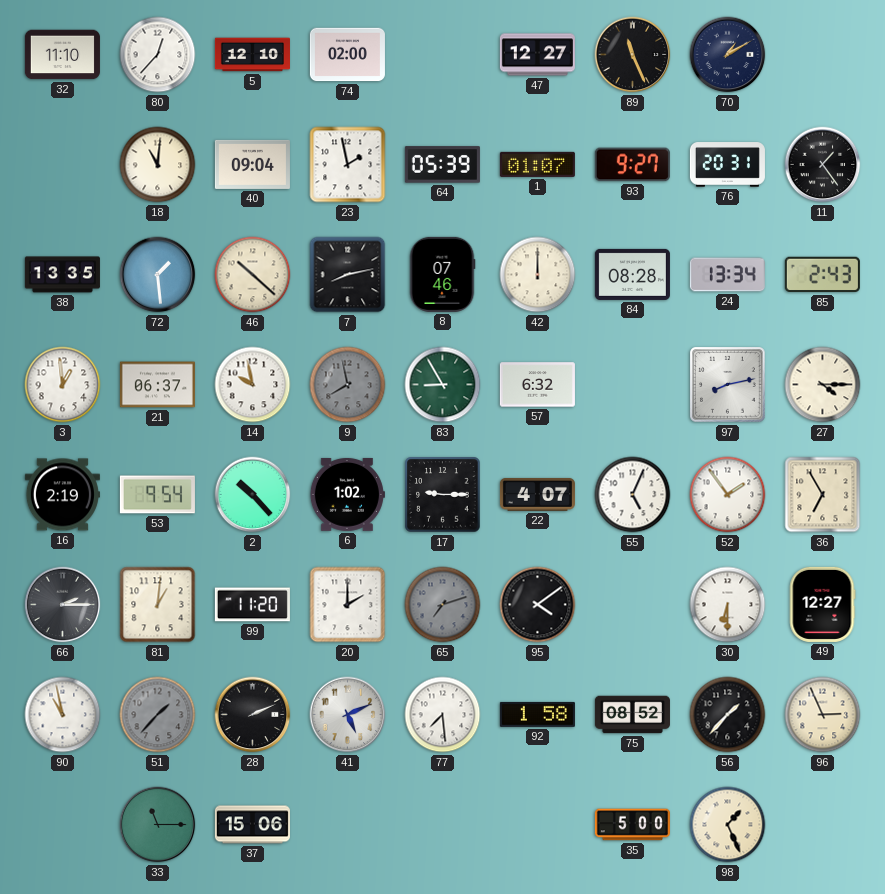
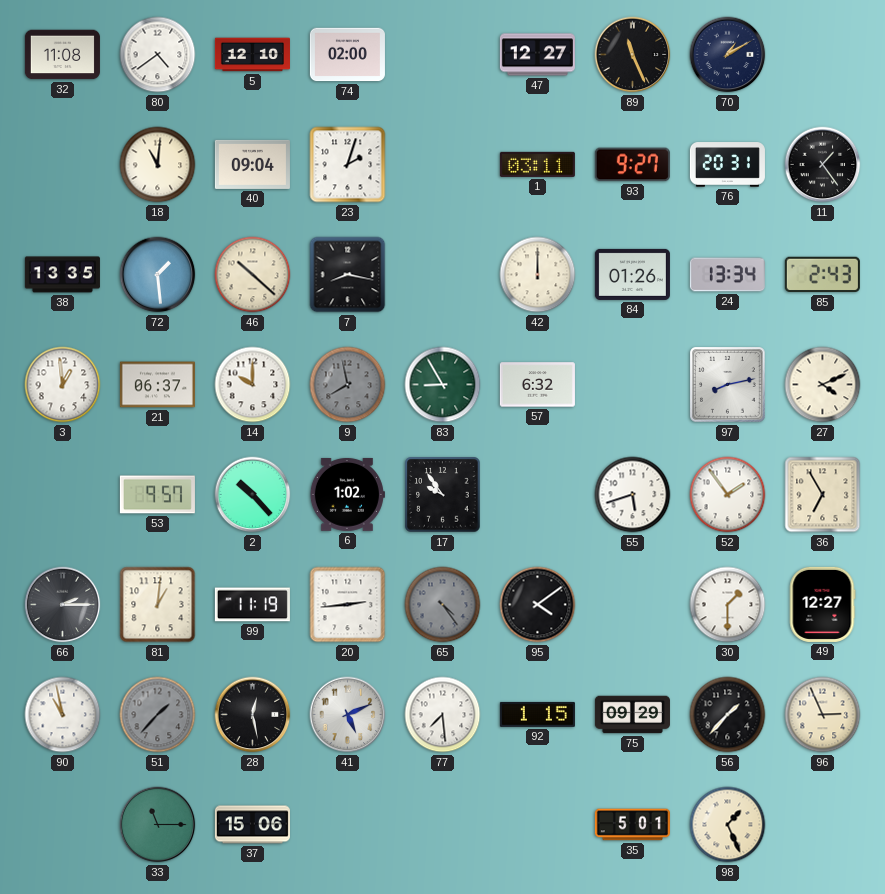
32: 11:10 -> 11:08 (62, 55)
80: 12:37 -> 4:39 (158, 55)
23: 1:58 -> 2:03 (348, 165)
64: 05:39 -> none (442, 165)
1: 01:07 -> 03:11 (537, 164)
7: 8:13 -> 8:17 (348, 275)
8: 07:46 -> none (442, 274)
84: 08:28 -> 01:26 (632, 274)
14: 9:58 -> 10:00 (253, 385)
27: 4:15 -> 4:11 (823, 385)
16: 2:19 -> none (62, 495)
53: 9:54 -> 9:57 (157, 495)
17: 9:15 -> 9:54 (443, 495)
22: 4:07 -> none (537, 495)
55: 5:04 -> 5:42 (633, 495)
99: 11:20 -> 11:19 (252, 605)
20: 2:00 -> 2:44 (348, 605)
65: 7:12 -> 4:24 (443, 605)
30: 6:30 -> 1:30 (728, 605)
28: 2:11 -> 12:28 (253, 715)
92: 1:58 -> 1:15 (537, 714)
75: 08:52 -> 09:29 (632, 715)
35: 5:00 -> 5:01 (632, 825)
